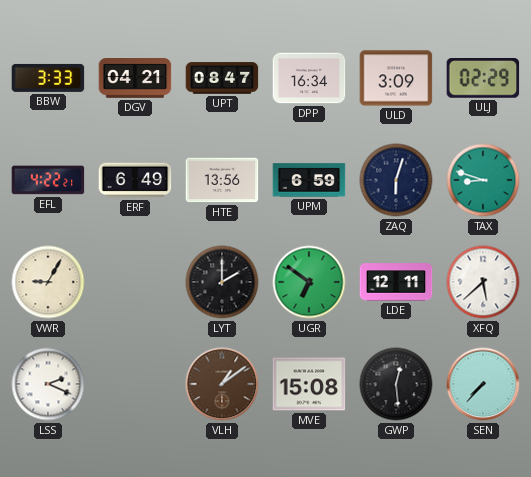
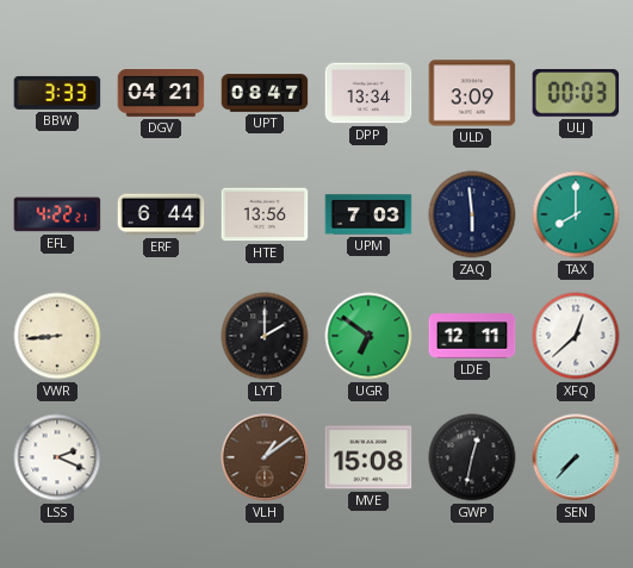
DPP: 16:34 -> 13:34 (368, 93)
ULJ: 02:29 -> 00:03 (576, 94)
ERF: 6:49 -> 6:44 (161, 214)
UPM: 6:59 -> 7:03 (368, 214)
ZAQ: 6:03 -> 5:59 (472, 214)
TAX: 8:48 -> 8:00 (576, 214)
VWR: 9:05 -> 8:44 (57, 336)
XFQ: 5:38 -> 12:38 (576, 336)
GWP: 12:29 -> 12:32 (472, 457)
